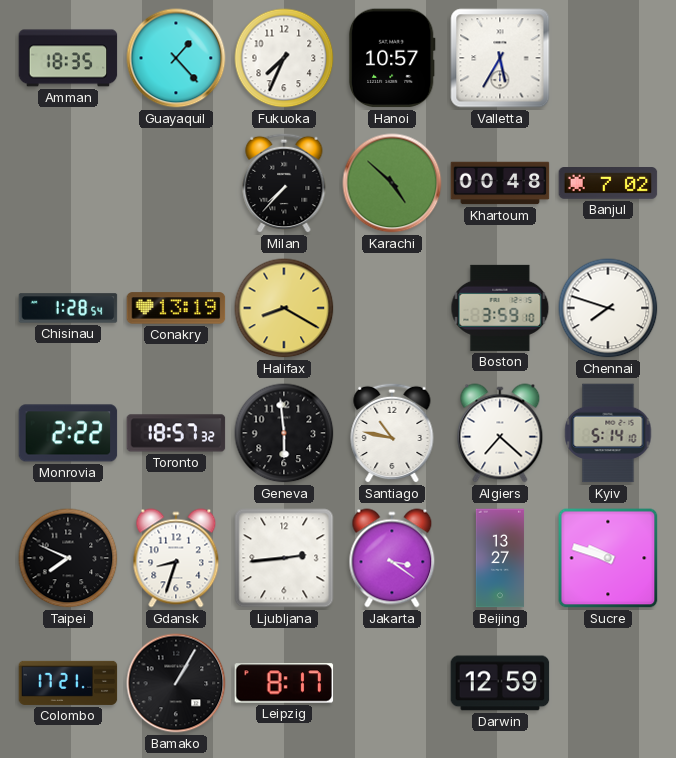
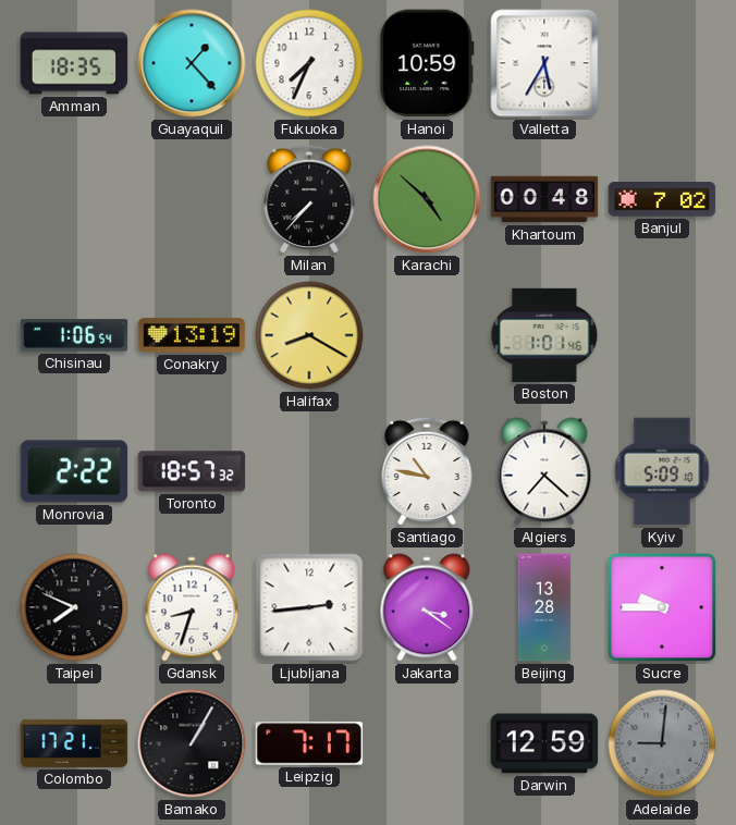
Hanoi: 10:57 -> 10:59 (427, 63)
Chisinau: 1:28 -> 1:06 (74, 335)
Boston: 3:59 -> 1:01 (544, 335)
Chennai: 7:48 -> none (608, 308)
Geneva: 5:59 -> none (284, 433)
Kyiv: 5:14 -> 5:09 (662, 471)
Beijing: 13:27 -> 13:28 (544, 607)
Sucre: 9:48 -> 9:45 (662, 607)
Leipzig: 8:17 -> 7:17 (309, 743)
Adelaide: none -> 9:01 (662, 743)
